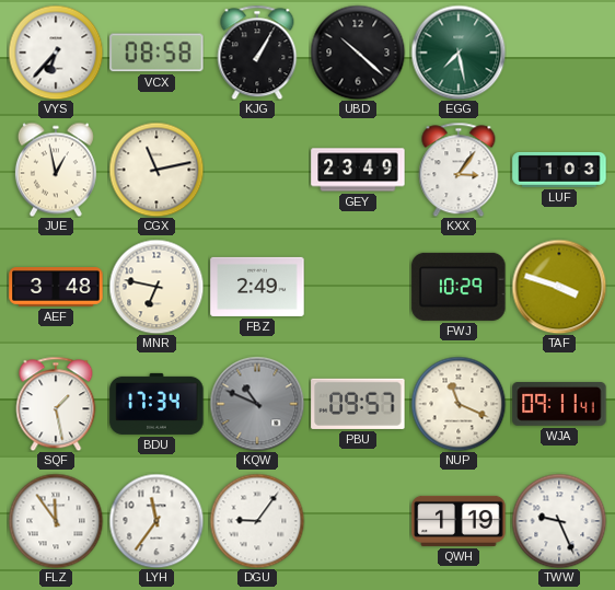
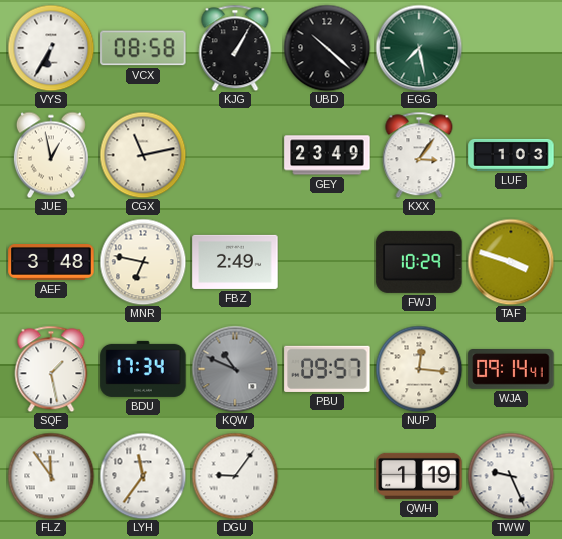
VYS: 6:37 -> 6:35 (51, 48)
NUP: 11:19 -> 12:16 (419, 369)
WJA: 09:11 -> 09:14 (511, 370)
